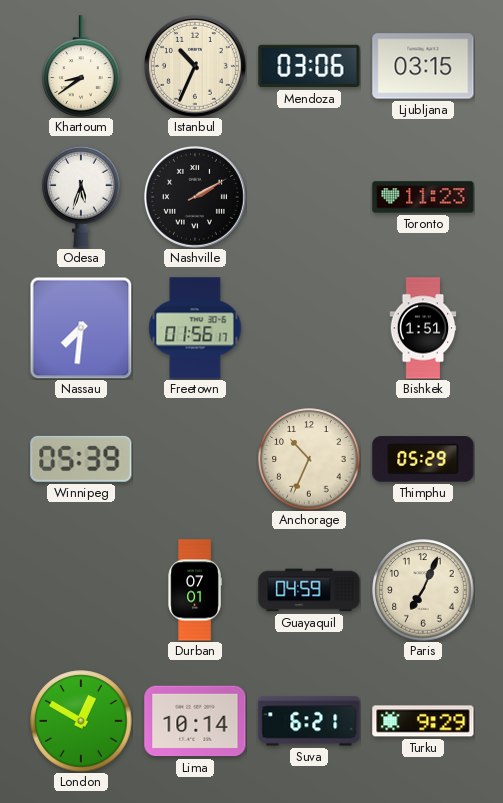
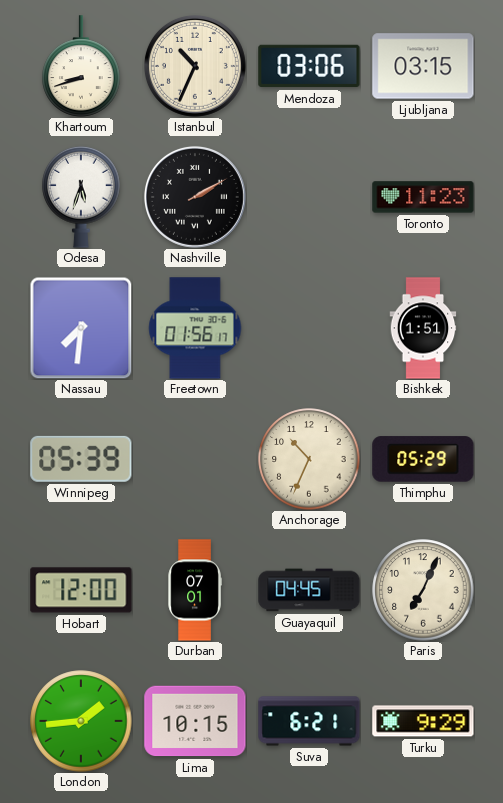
Khartoum: 8:39 -> 8:42 (81, 66)
Hobart: none -> 12:00 (81, 590)
Guayaquil: 04:59 -> 04:45 (309, 590)
London: 12:50 -> 1:44 (81, 721)
Lima: 10:14 -> 10:15 (195, 721)
